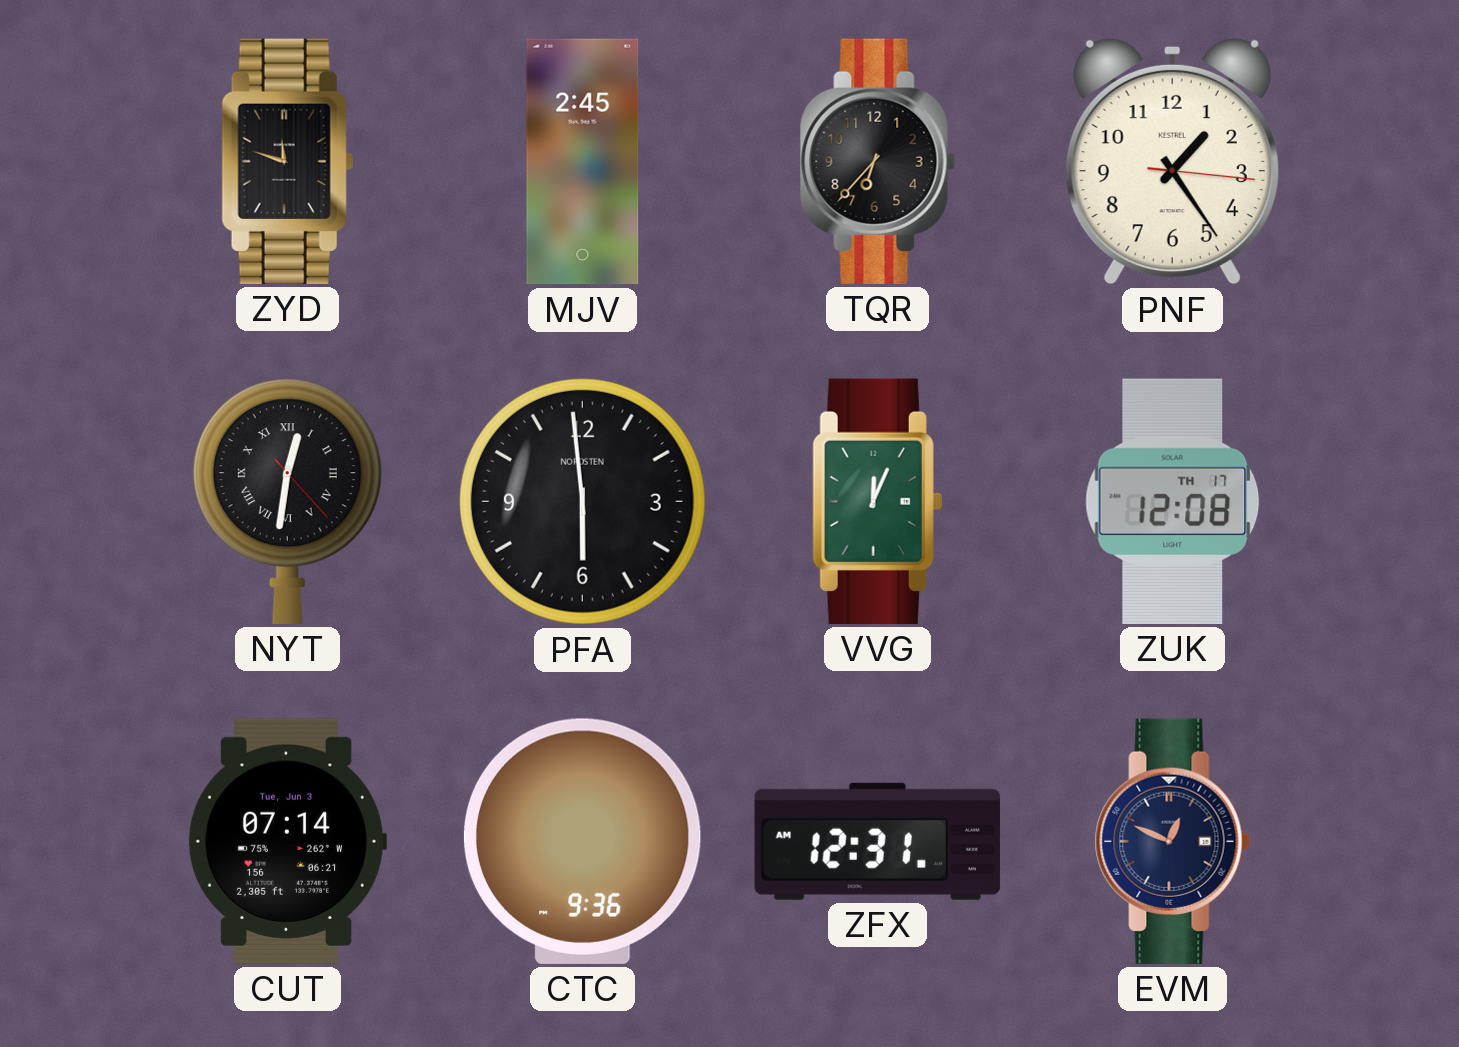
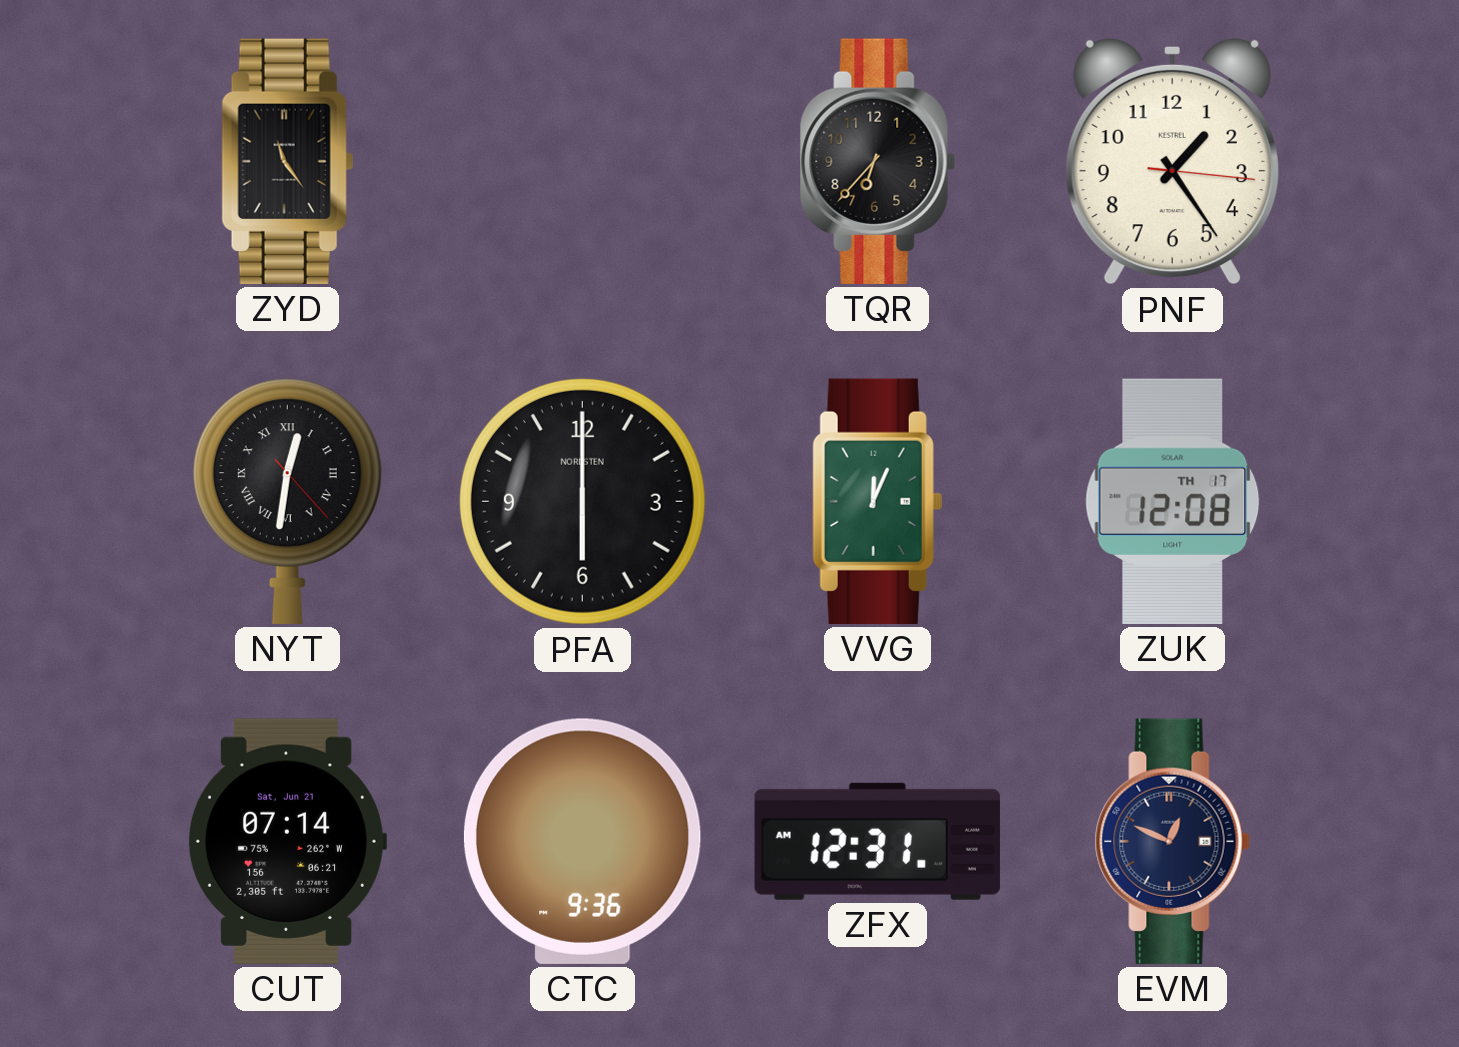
ZYD: 11:48 -> 11:24 (287, 161)
MJV: 2:45 -> none (583, 162)
PFA: 5:59 -> 6:00 (582, 501)
CUT date: Tue, Jun 3 -> Sat, Jun 21 (287, 841)
